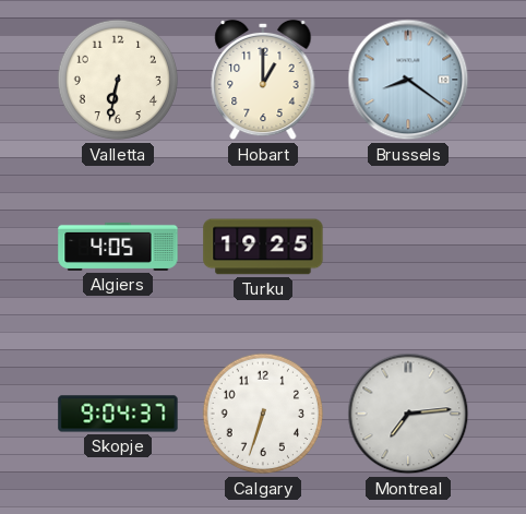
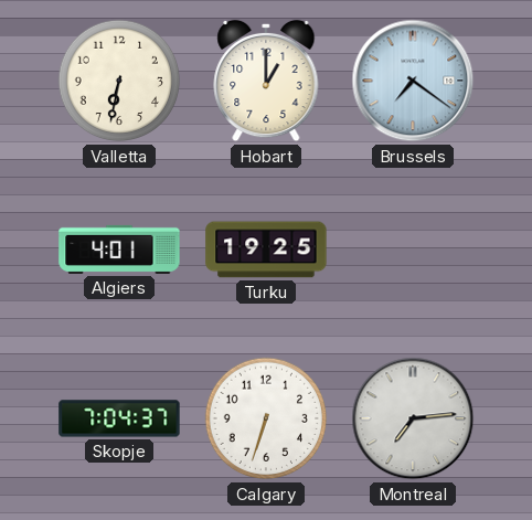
Brussels: 8:21 -> 7:21 (413, 81)
Algiers: 4:05 -> 4:01 (119, 250)
Skopje: 9:04 -> 7:04 (119, 418)
